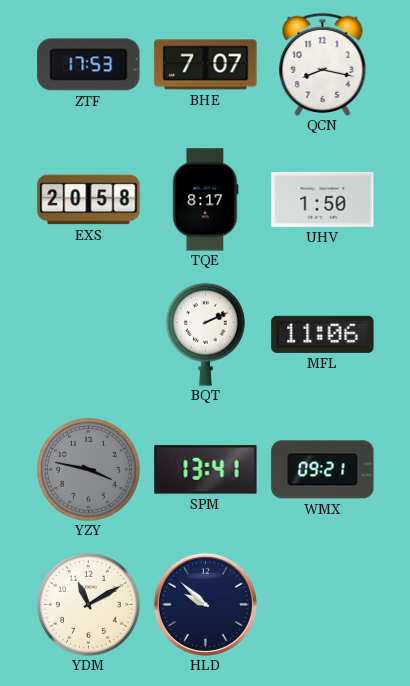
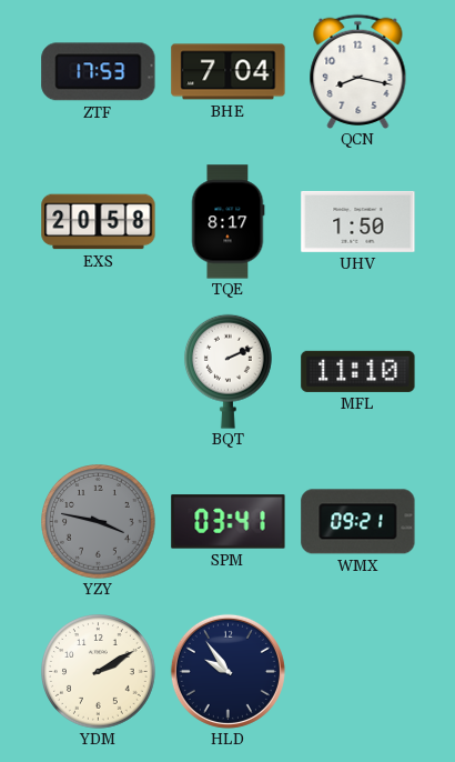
BHE: 7:07 -> 7:04 (229, 72)
MFL: 11:06 -> 11:10 (358, 371)
SPM: 13:41 -> 03:41 (229, 522)
YDM: 11:10 -> 2:10 (99, 672)
HLD: 9:52 -> 9:54 (228, 671)
